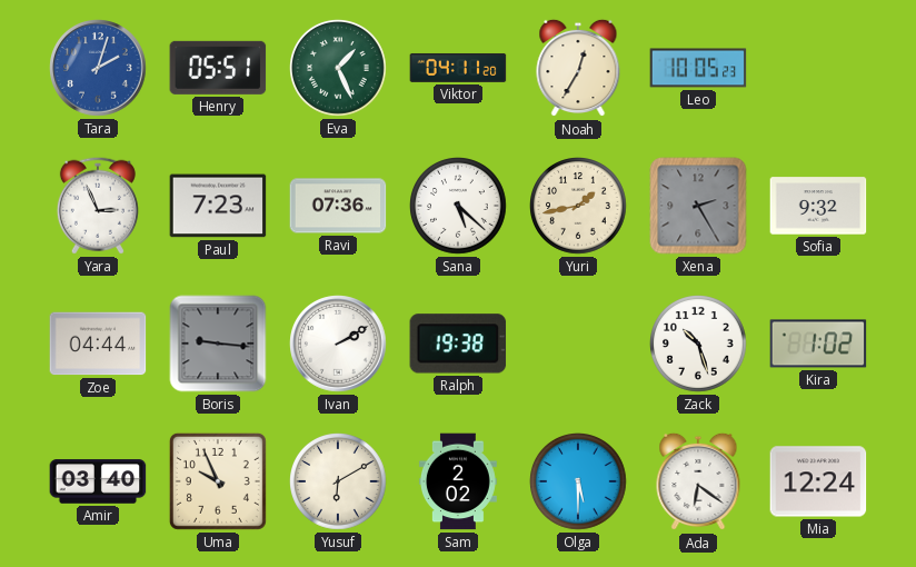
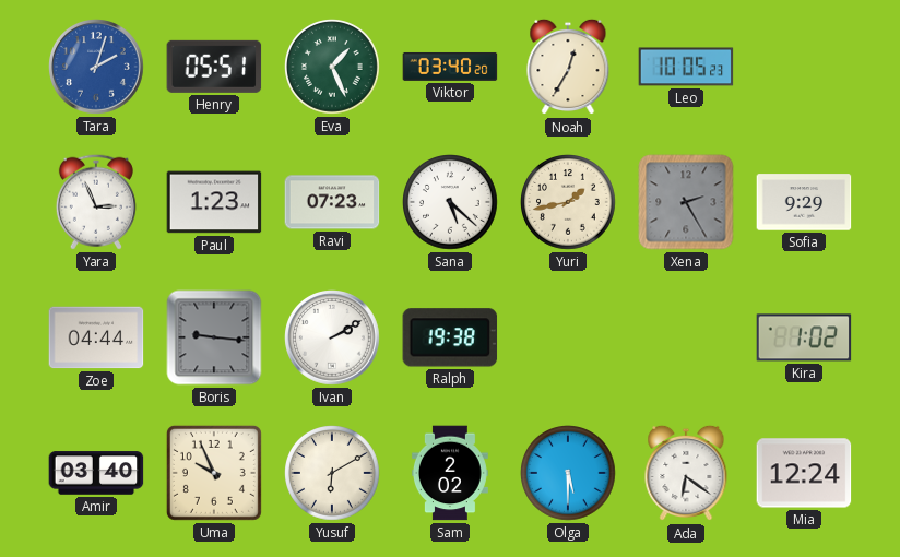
Viktor: 04:11 -> 03:40 (450, 67)
Paul: 7:23 -> 1:23 (214, 202)
Ravi: 07:36 -> 07:23 (332, 202)
Sofia: 9:32 -> 9:29 (804, 202)
Zack: 10:27 -> none (699, 345)
